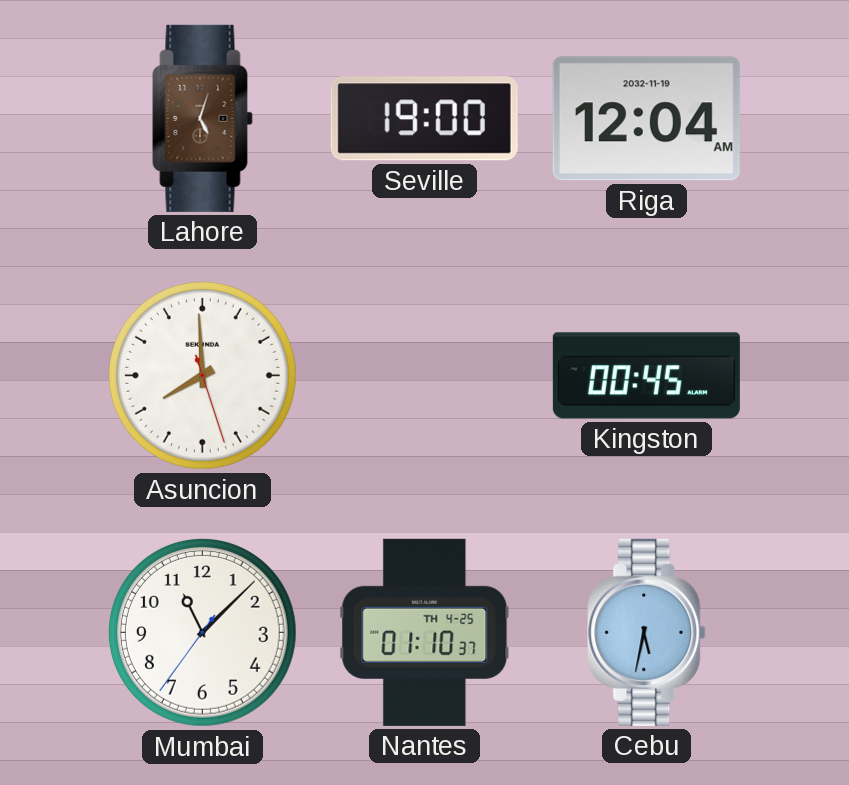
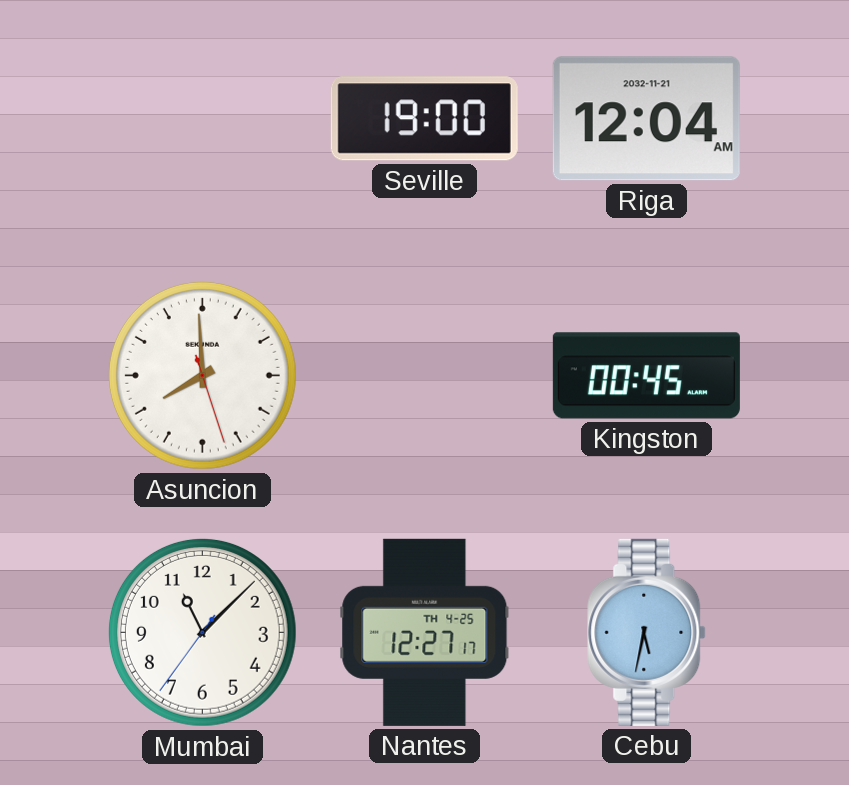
Lahore: 5:03 -> none (203, 118)
Riga date: 2032-11-19 -> 2032-11-21 (646, 119)
Nantes: 01:10 -> 12:27 (425, 632)
